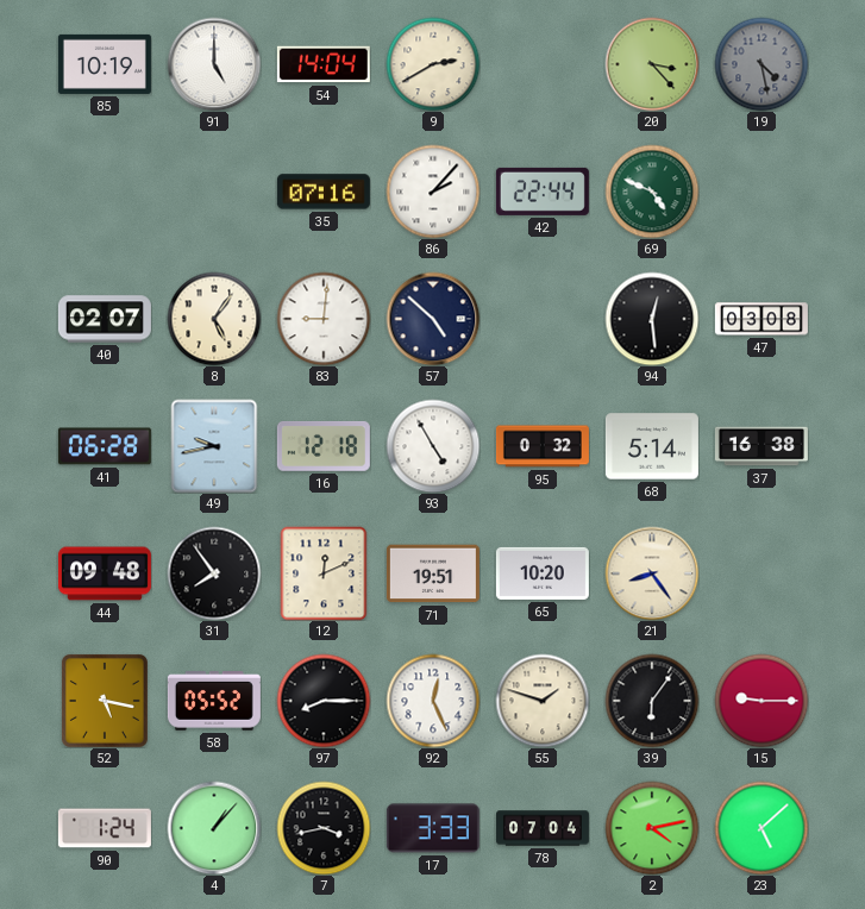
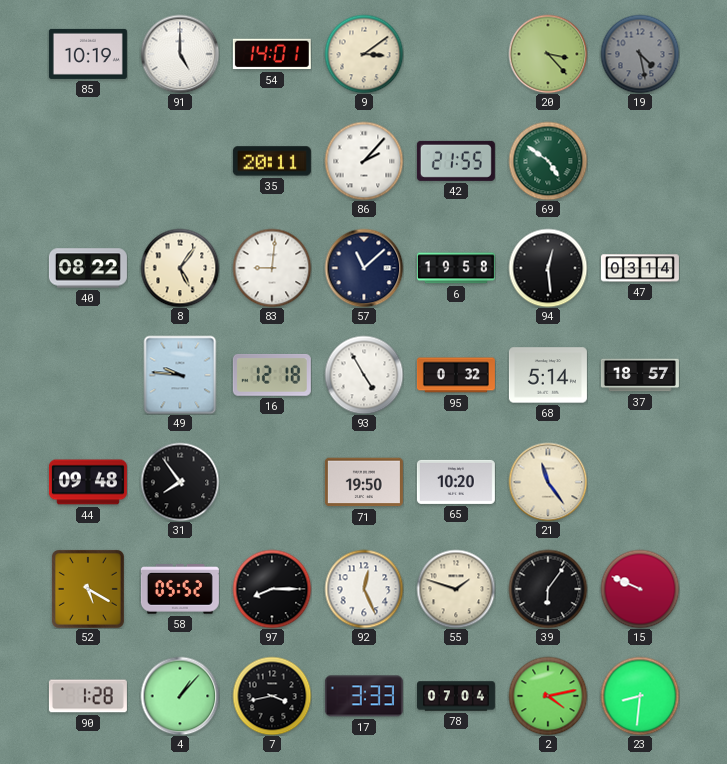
54: 14:04 -> 14:01 (272, 54)
9: 2:40 -> 3:09 (364, 54)
35: 07:16 -> 20:11 (272, 161)
42: 22:44 -> 21:55 (456, 161)
69: 4:49 -> 4:51 (548, 161)
40: 02:07 -> 08:22 (88, 268)
57: 4:52 -> 11:08 (364, 268)
6: none -> 19:58 (456, 268)
47: 03:08 -> 03:14 (640, 268)
41: 06:28 -> none (105, 446)
49: 9:43 -> 9:46 (180, 375)
37: 16:38 -> 18:57 (640, 375)
12: 12:11 -> none (324, 573)
71: 19:51 -> 19:50 (364, 482)
21: 8:24 -> 11:24 (548, 482)
52: 5:17 -> 5:20 (88, 589)
15: 9:15 -> 9:49 (640, 589)
90: 1:24 -> 1:28 (88, 696)
23: 5:08 -> 8:31 (640, 696)
